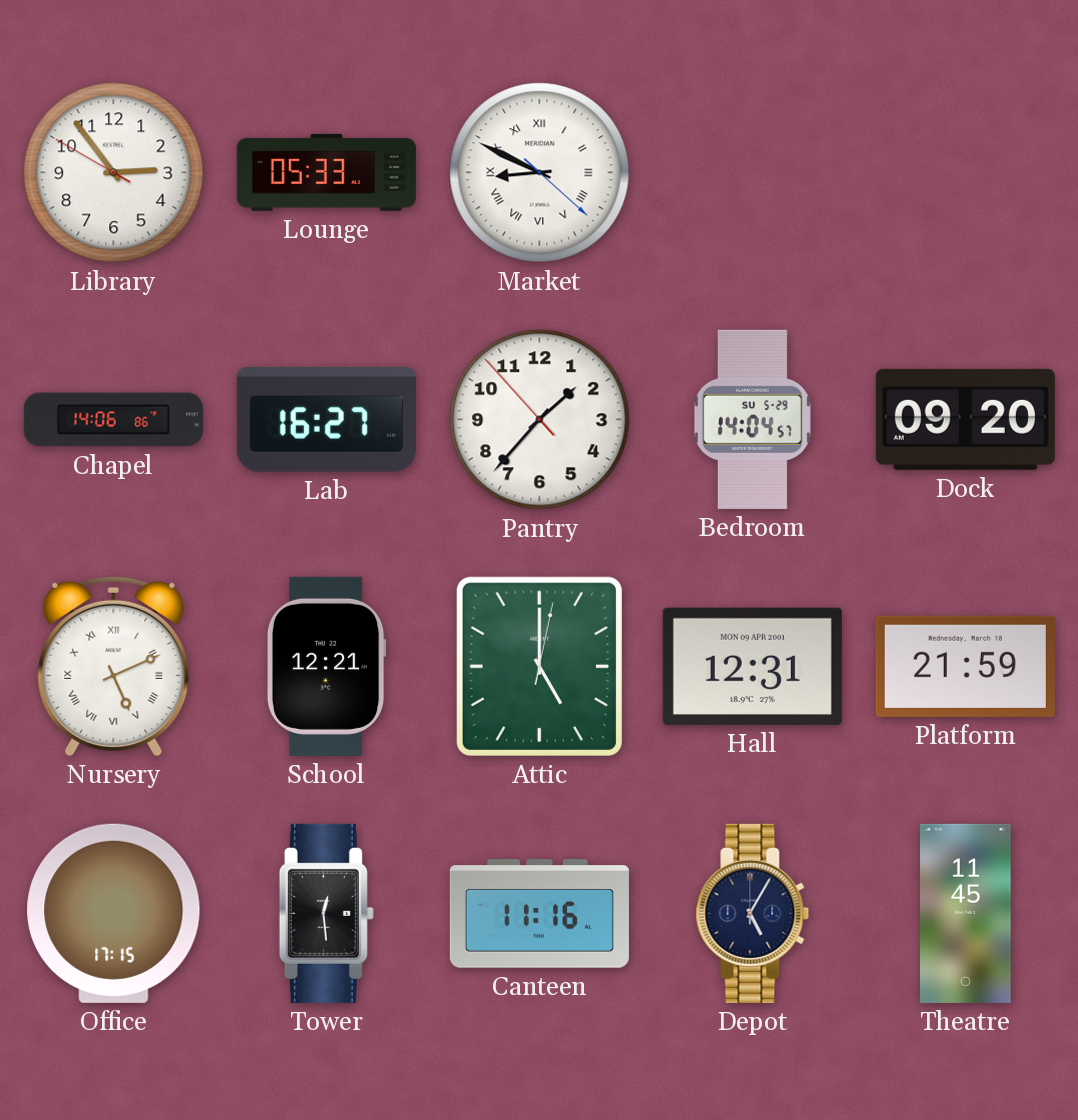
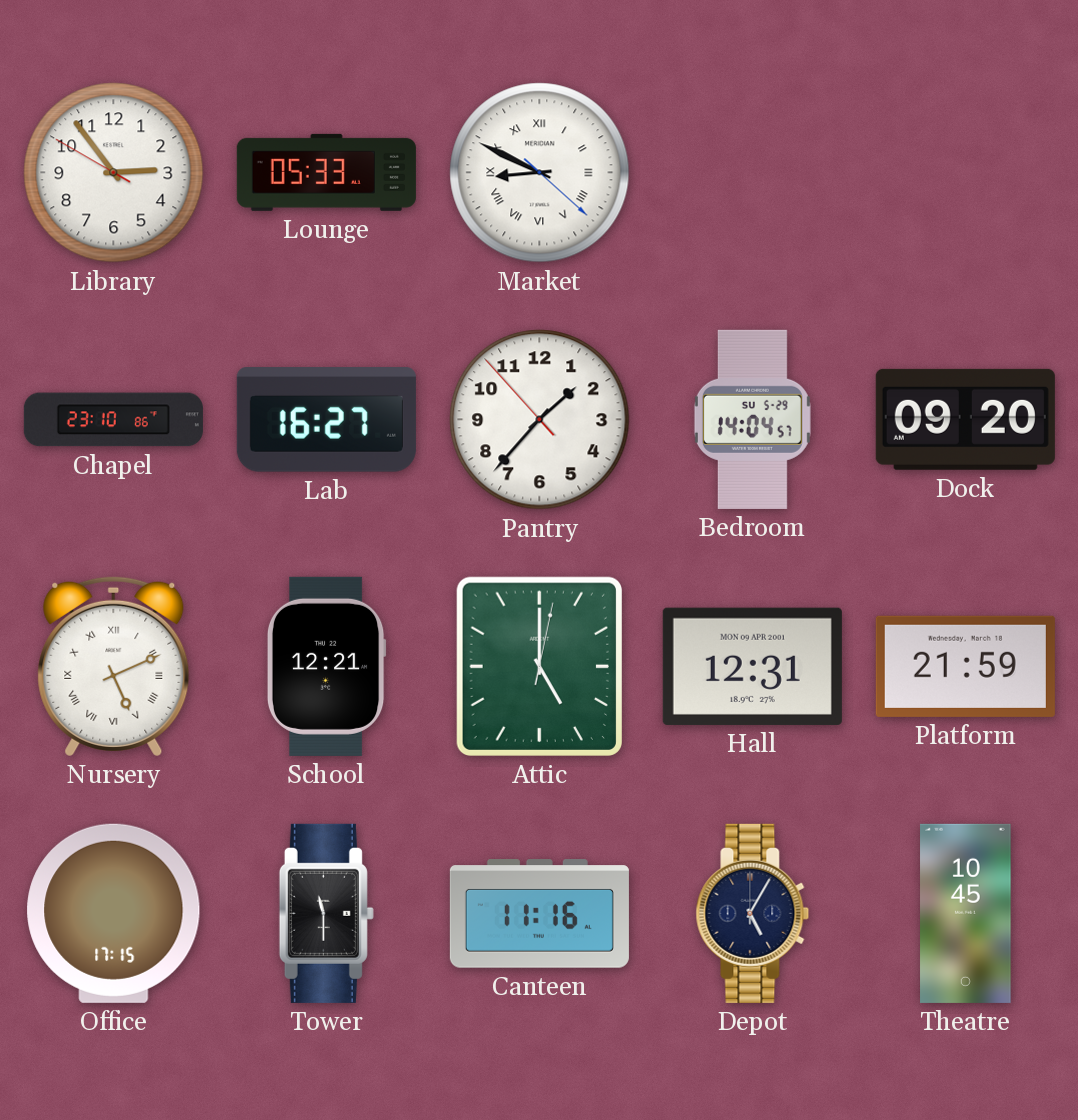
Chapel: 14:06 -> 23:10 (113, 420)
Tower: 12:29 -> 11:30 (326, 913)
Theatre: 11:45 -> 10:45 (966, 913)
